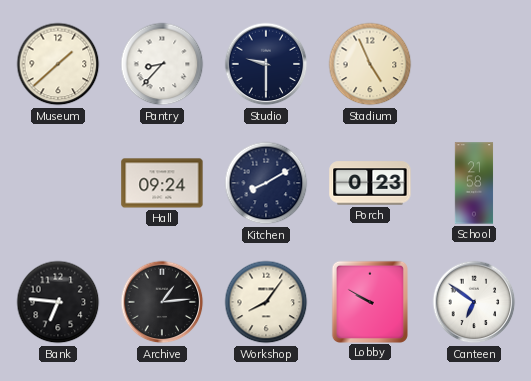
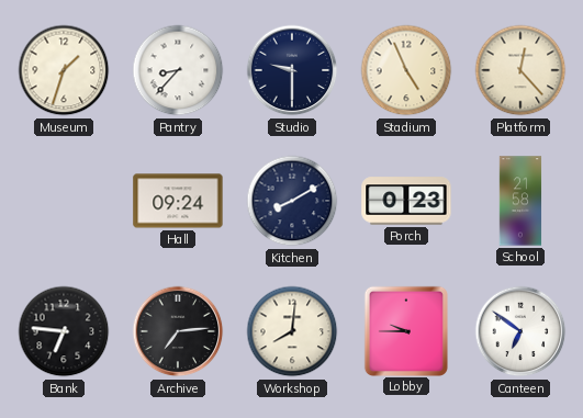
Museum: 1:38 -> 1:33 (64, 70)
Platform: none -> 12:23 (520, 70)
Archive: 1:14 -> 7:14 (178, 331)
Workshop: 8:06 -> 8:01 (292, 331)
Lobby: 9:50 -> 9:45 (406, 330)
